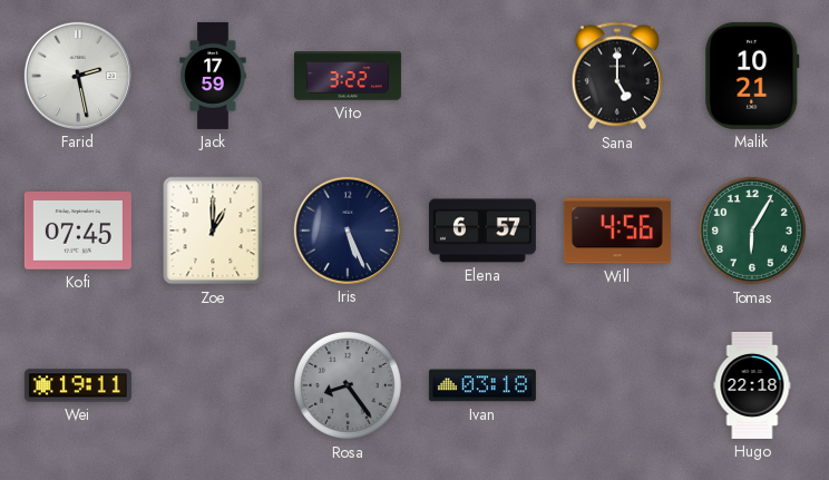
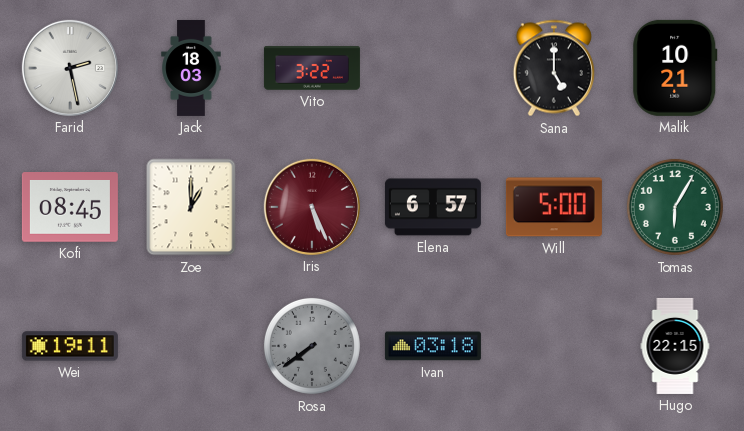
Jack: 17:59 -> 18:03 (191, 68)
Kofi: 07:45 -> 08:45 (70, 208)
Iris dial: navy -> burgundy (312, 207)
Will: 4:56 -> 5:00 (554, 207)
Rosa: 8:24 -> 7:39 (312, 346)
Hugo: 22:18 -> 22:15 (675, 346)
